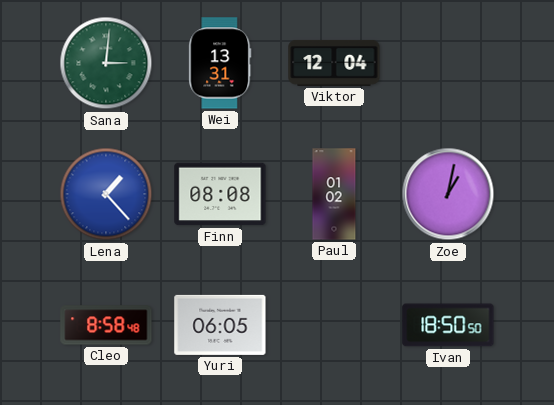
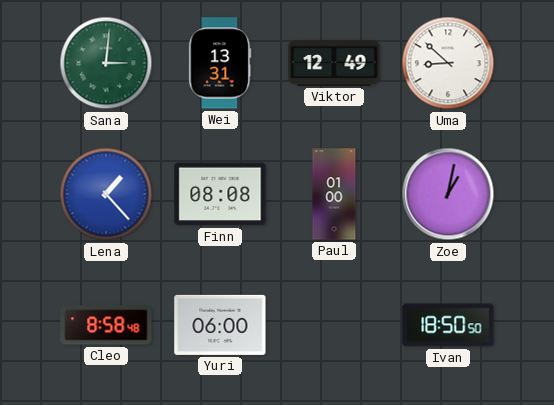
Viktor: 12:04 -> 12:49 (334, 63)
Uma: none -> 8:52 (448, 63)
Paul: 01:02 -> 01:00 (334, 194)
Yuri: 06:05 -> 06:00 (220, 325)
